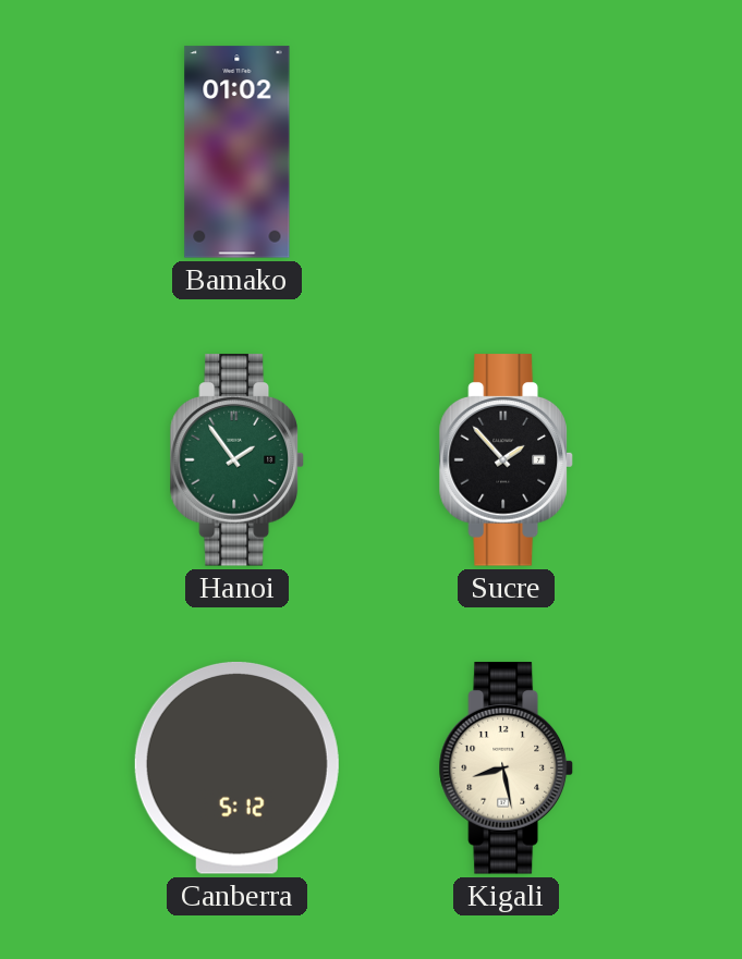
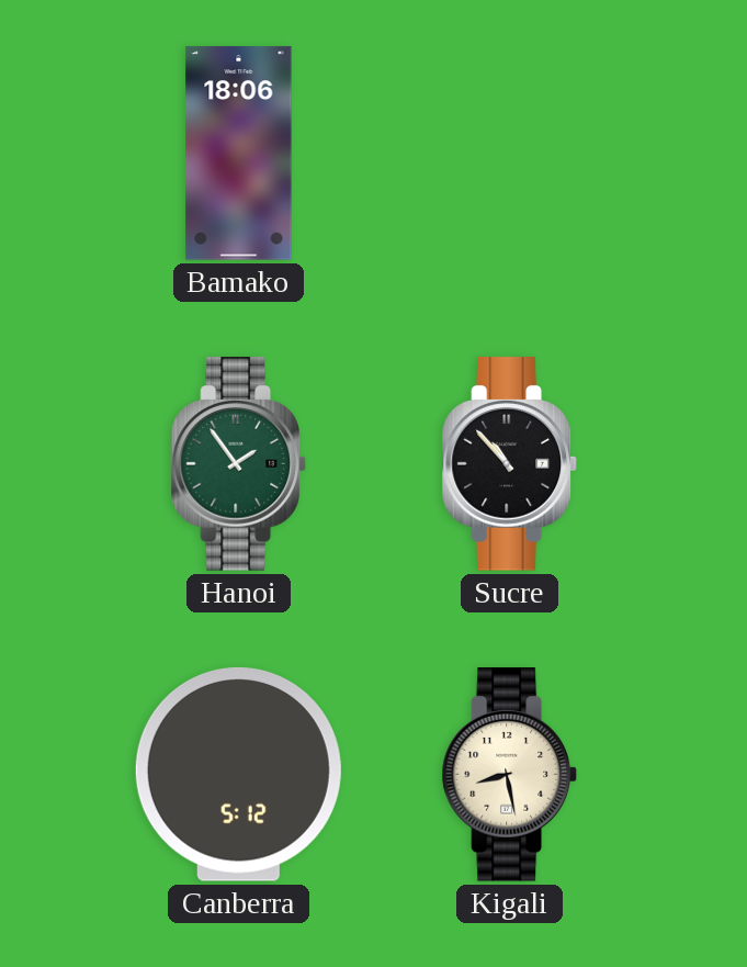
Bamako: 01:02 -> 18:06 (239, 154)
Sucre: 1:53 -> 10:53 (509, 464)
